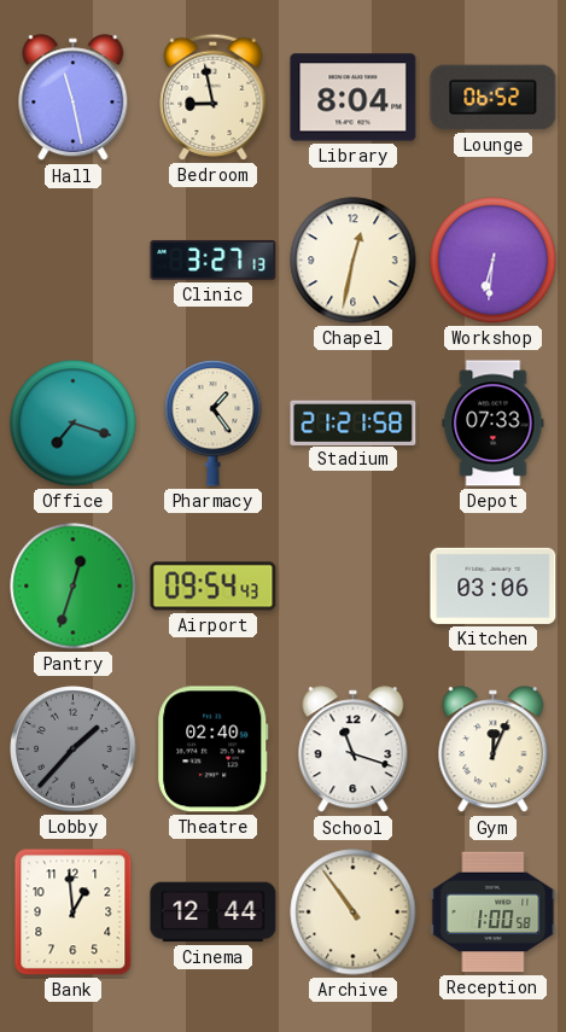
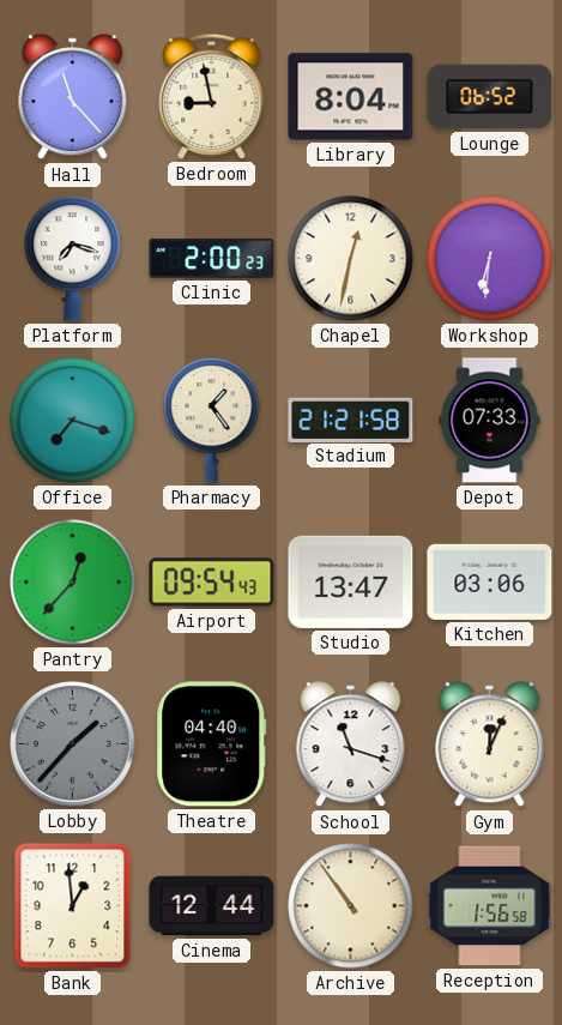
Hall: 11:28 -> 11:23 (73, 97)
Platform: none -> 7:18 (73, 259)
Clinic: 3:27 -> 2:00 (212, 259)
Pantry: 12:33 -> 12:37 (73, 583)
Studio: none -> 13:47 (351, 581)
Theatre: 02:40 -> 04:40 (212, 744)
Reception: 1:00 -> 1:56 (490, 906)
